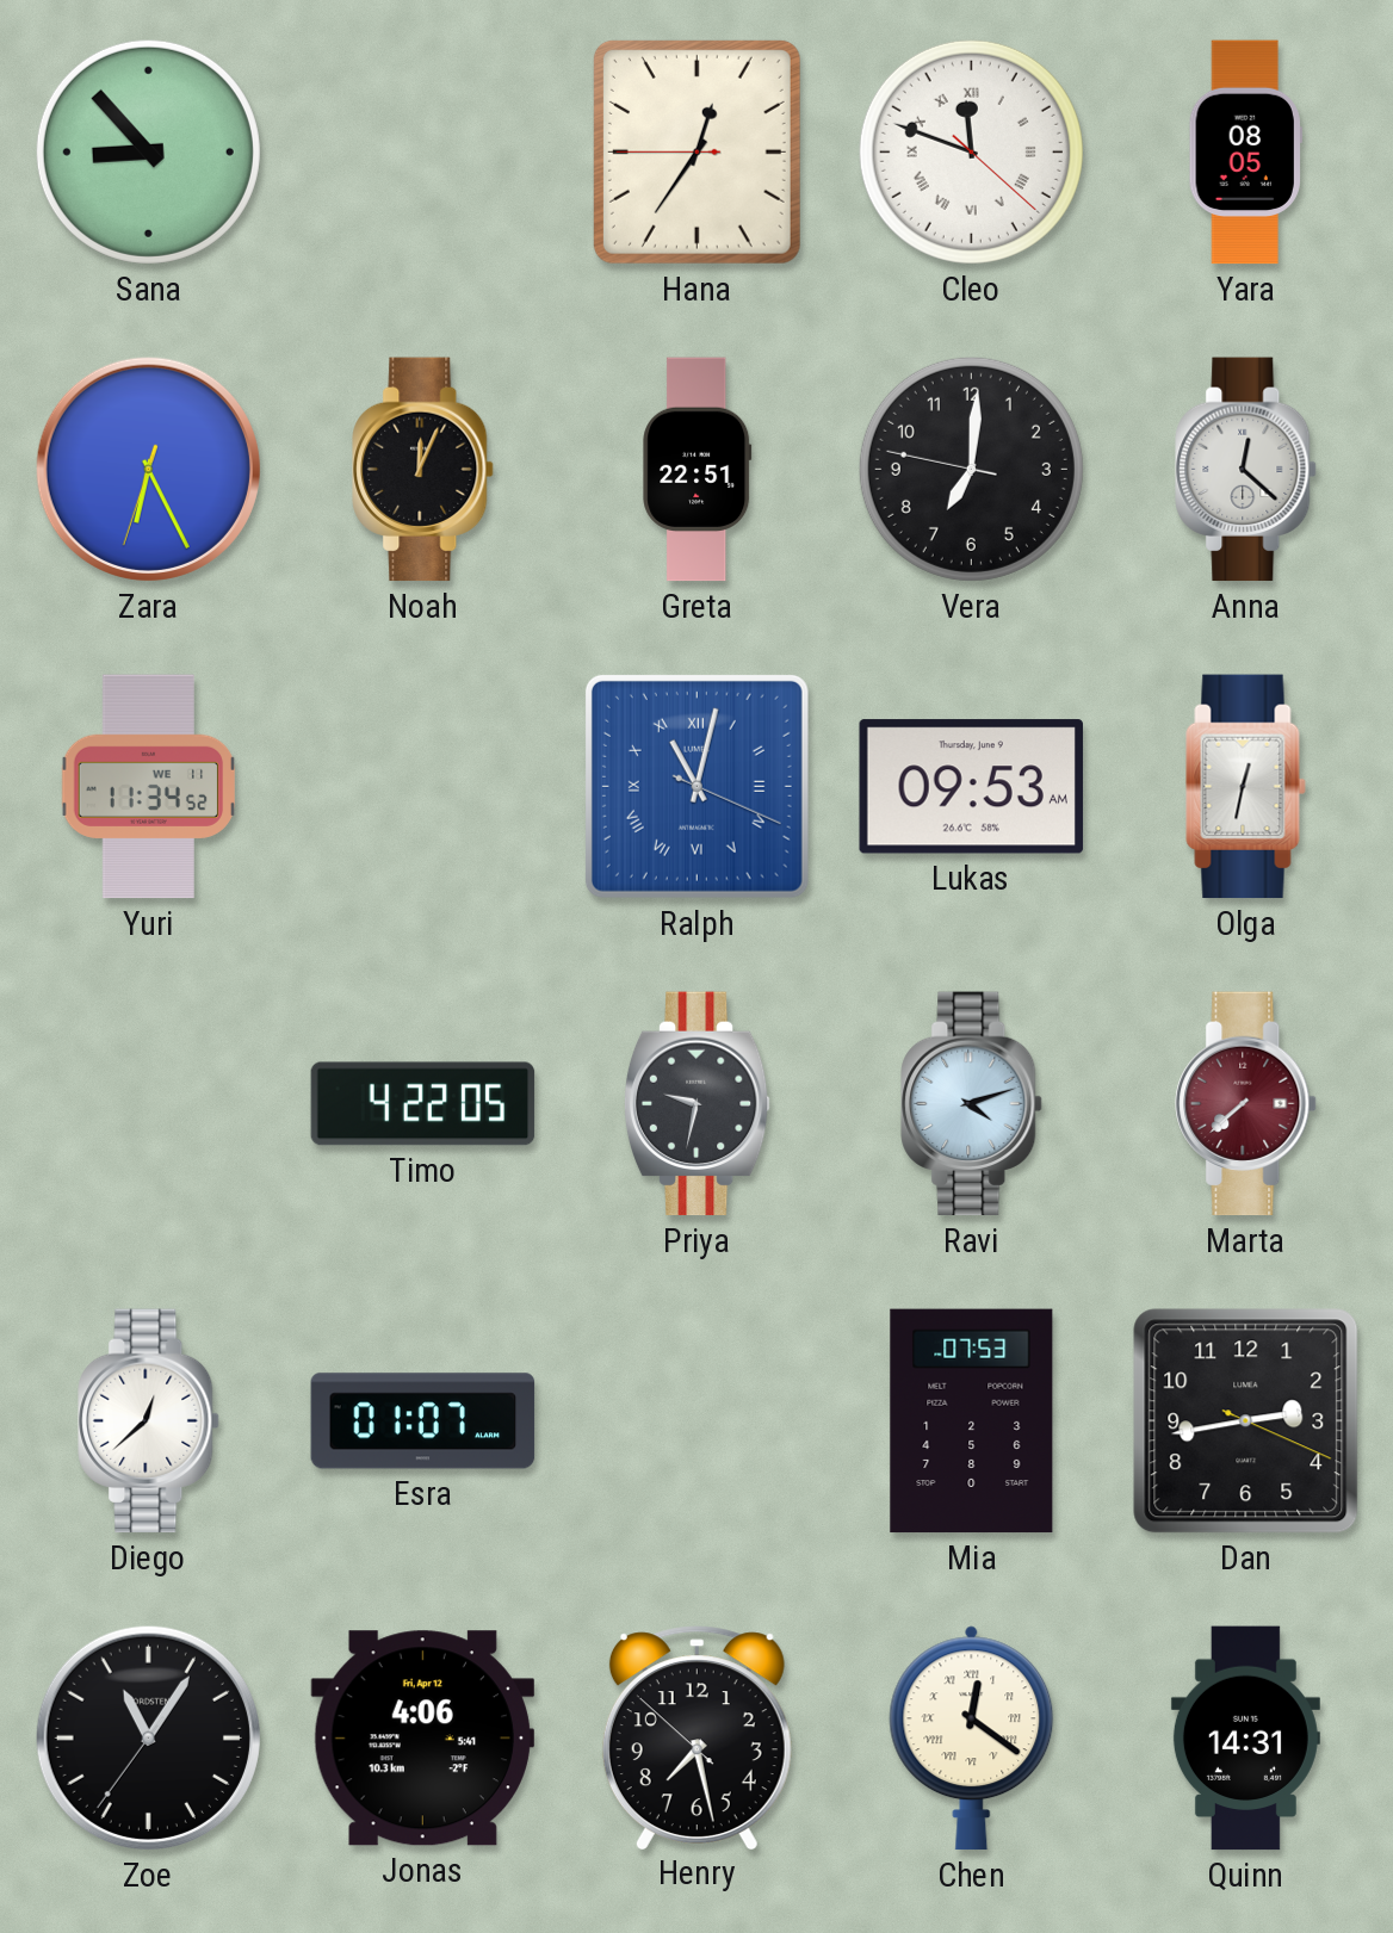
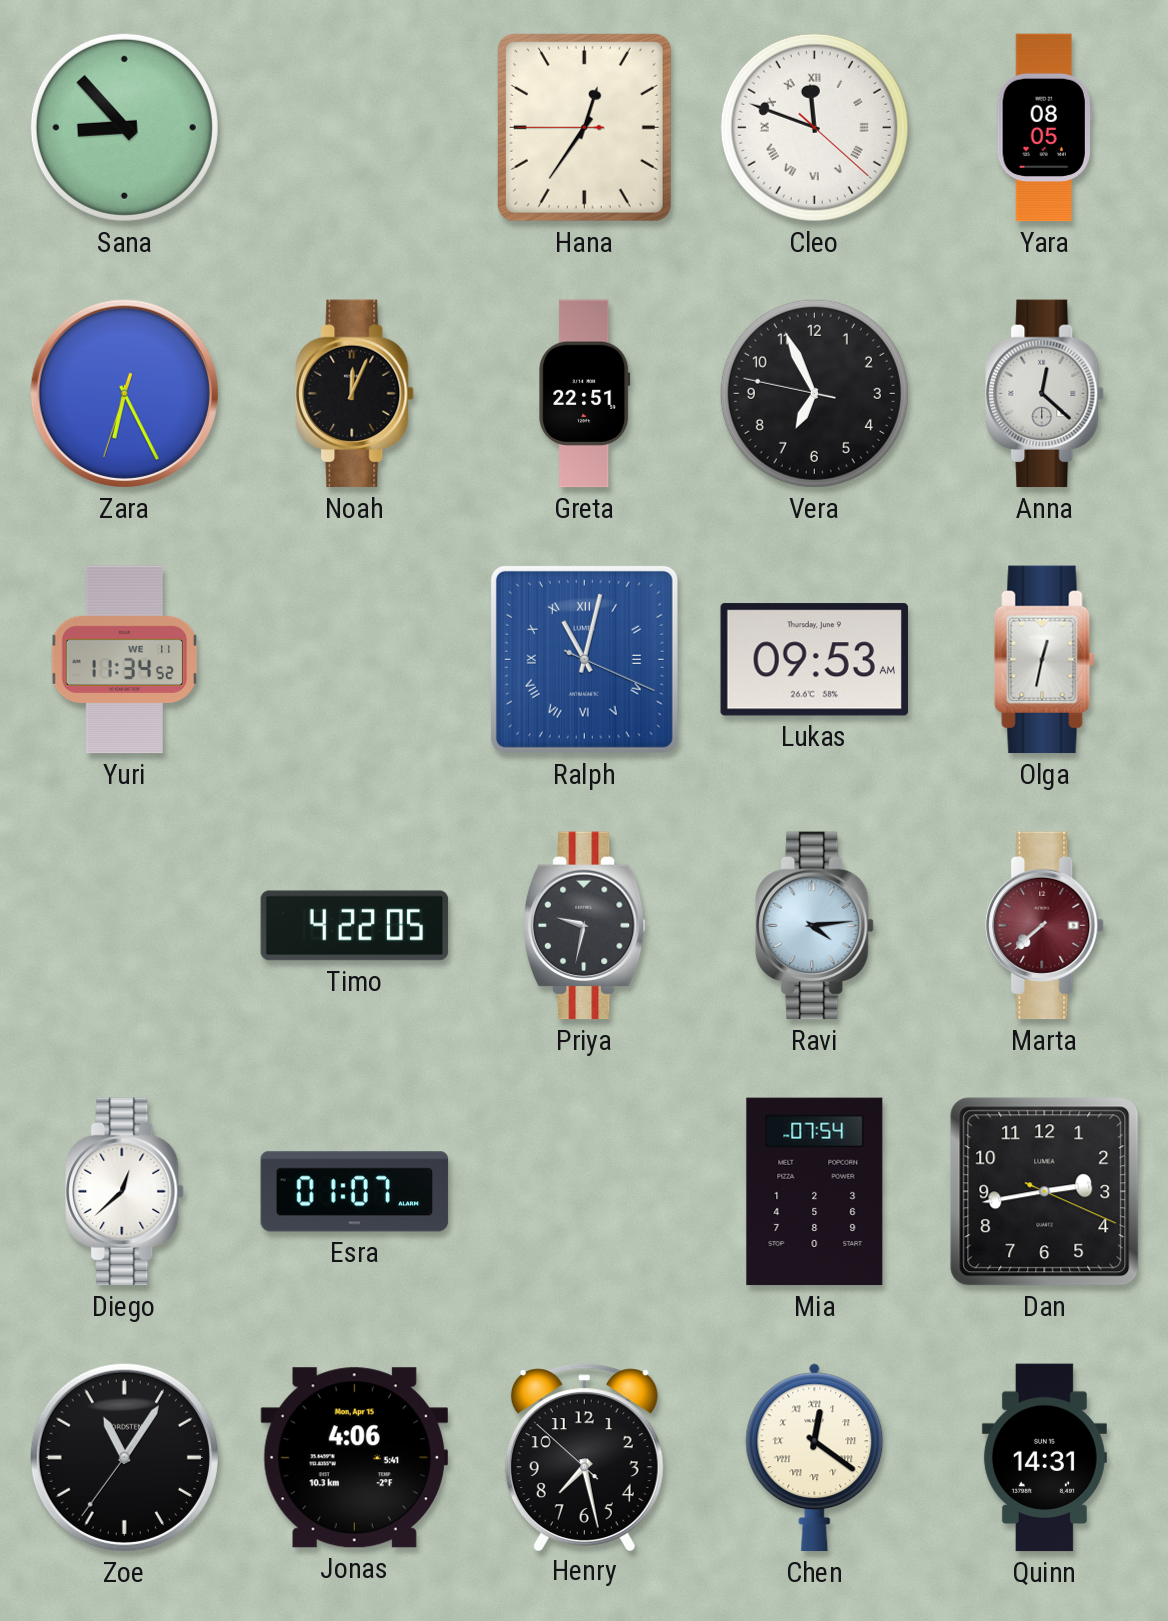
Vera: 7:00 -> 6:55 (814, 393)
Ravi: 4:12 -> 4:14 (815, 926)
Mia: 07:53 -> 07:54 (815, 1192)
Jonas date: Fri, Apr 12 -> Mon, Apr 15 (354, 1458)
